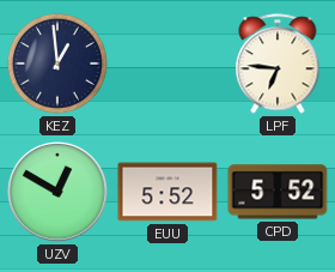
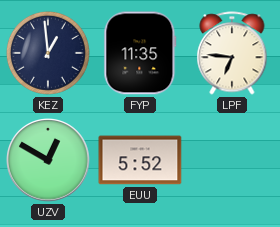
FYP: none -> 11:35 (140, 53)
CPD: 5:52 -> none (278, 192)
